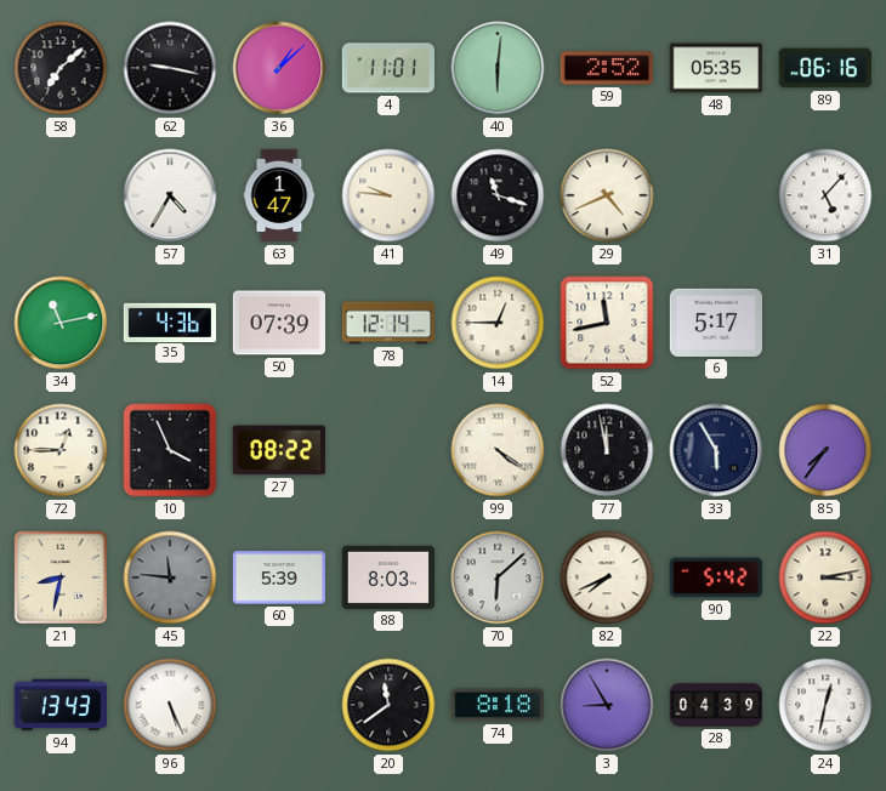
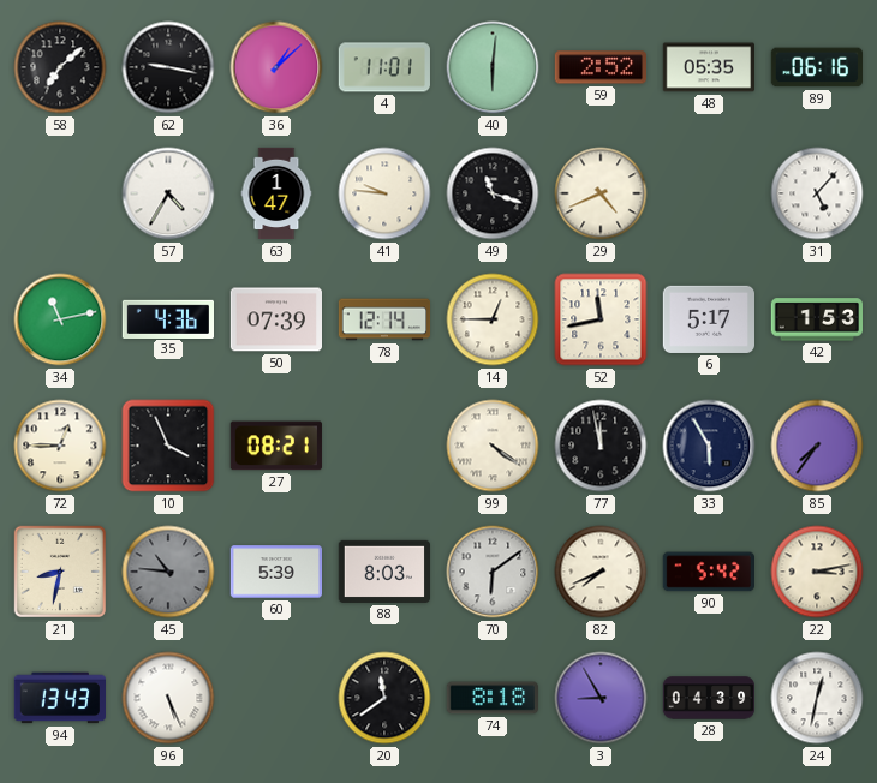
42: none -> 1:53 (817, 319)
27: 08:22 -> 08:21 (276, 446)
45: 11:46 -> 10:46 (168, 572)
70: 6:08 -> 6:09 (493, 572)
